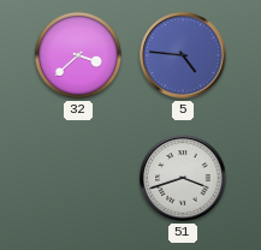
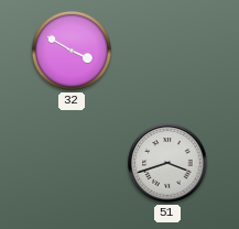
32: 3:38 -> 3:50 (72, 51)
5: 4:46 -> none (183, 55)
